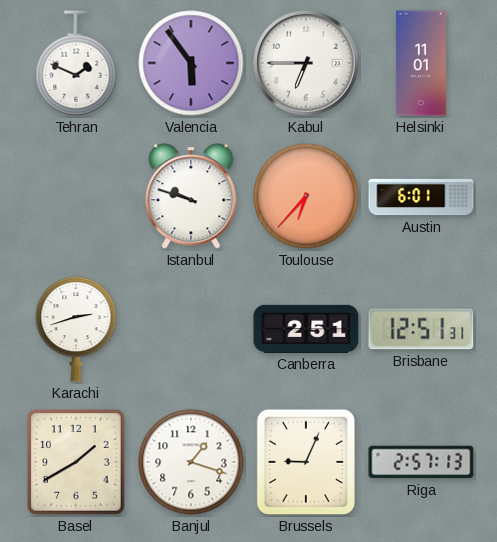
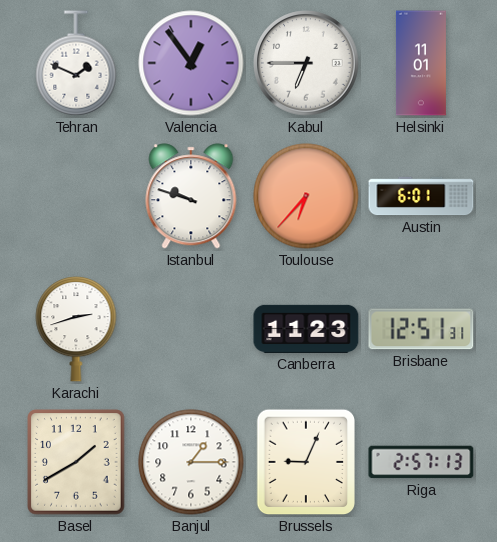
Valencia: 5:54 -> 12:54 (191, 63)
Canberra: 2:51 -> 11:23 (306, 329)
Banjul: 1:18 -> 1:15 (191, 462)
